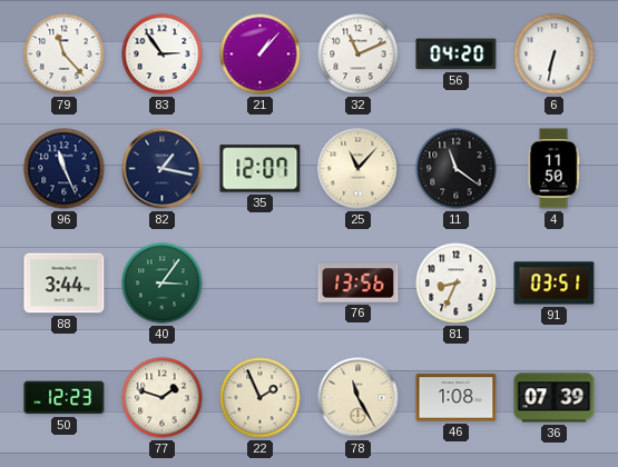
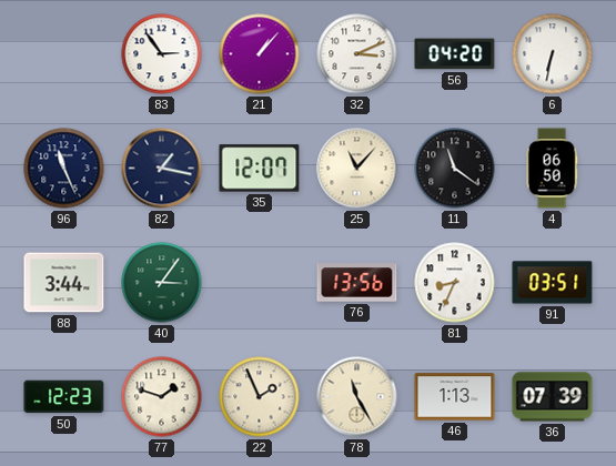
79: 11:23 -> none (65, 54)
32: 11:11 -> 3:11 (357, 54)
4: 11:50 -> 06:50 (552, 169)
46: 1:08 -> 1:13 (455, 397)
